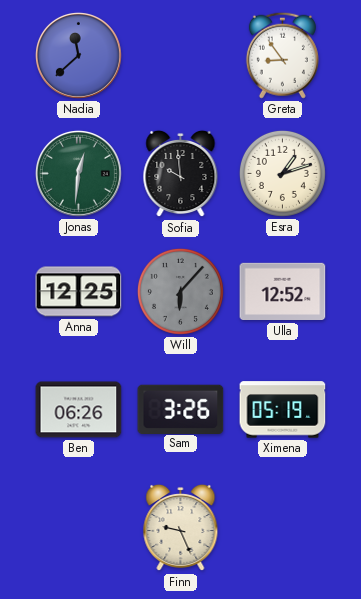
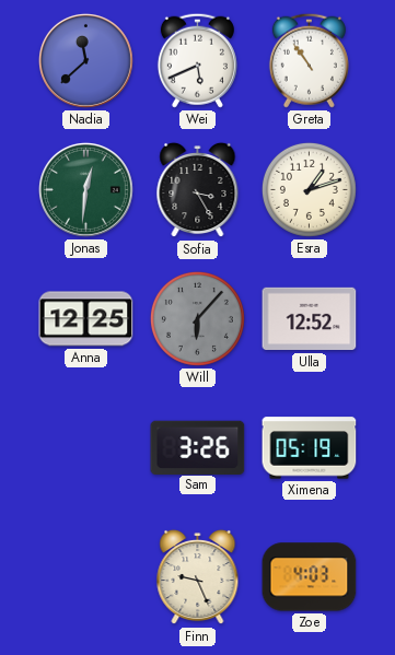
Wei: none -> 5:41 (197, 60)
Greta: 8:54 -> 10:54 (309, 60)
Sofia: 9:59 -> 3:25 (198, 190)
Ben: 06:26 -> none (79, 410)
Zoe: none -> 4:03 (310, 577)
